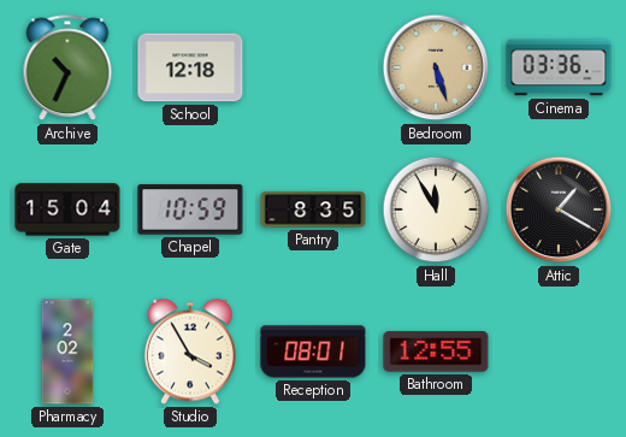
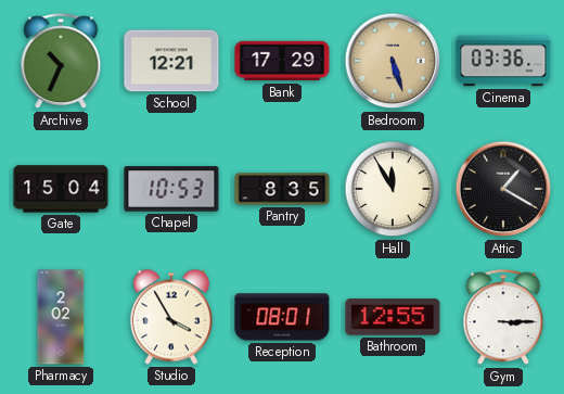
School: 12:18 -> 12:21 (171, 61)
Bank: none -> 17:29 (282, 61)
Chapel: 10:59 -> 10:53 (171, 189)
Gym: none -> 3:15 (503, 318)
